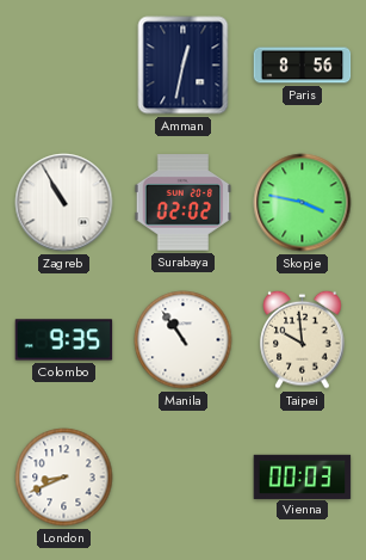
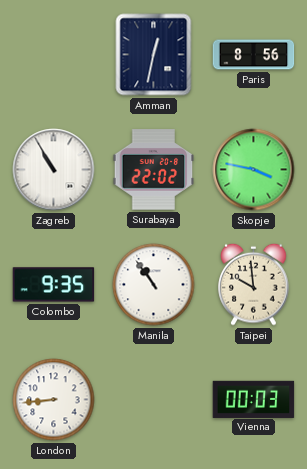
Surabaya: 02:02 -> 22:02 (154, 170)
London: 8:41 -> 8:44 (54, 400)
